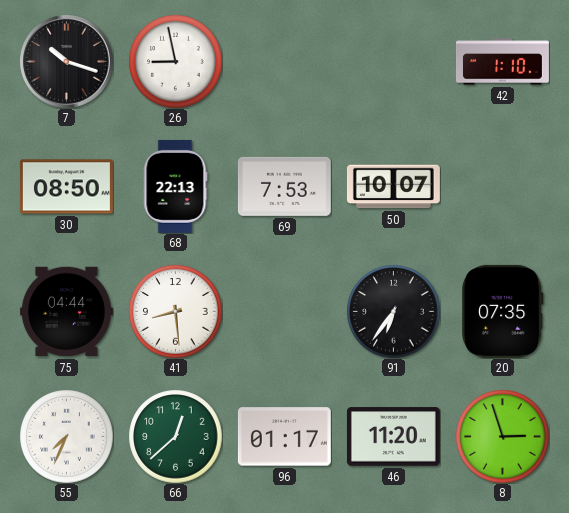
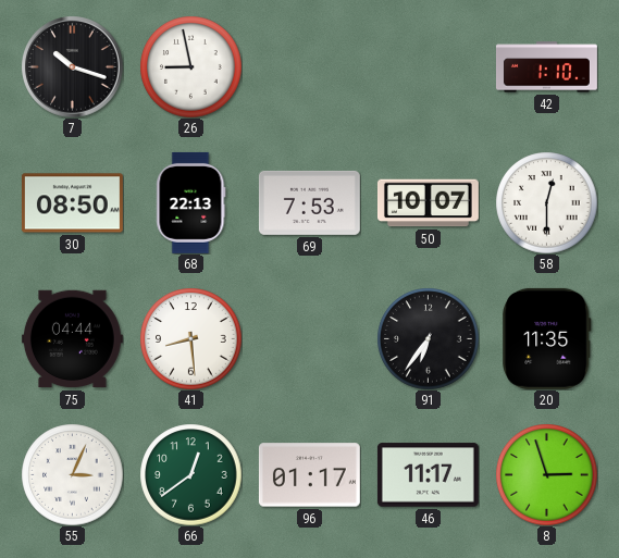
58: none -> 12:30 (546, 202)
20: 07:35 -> 11:35 (547, 338)
55: 7:34 -> 3:04 (72, 474)
66: 12:38 -> 12:39 (190, 474)
46: 11:20 -> 11:17 (428, 475)
